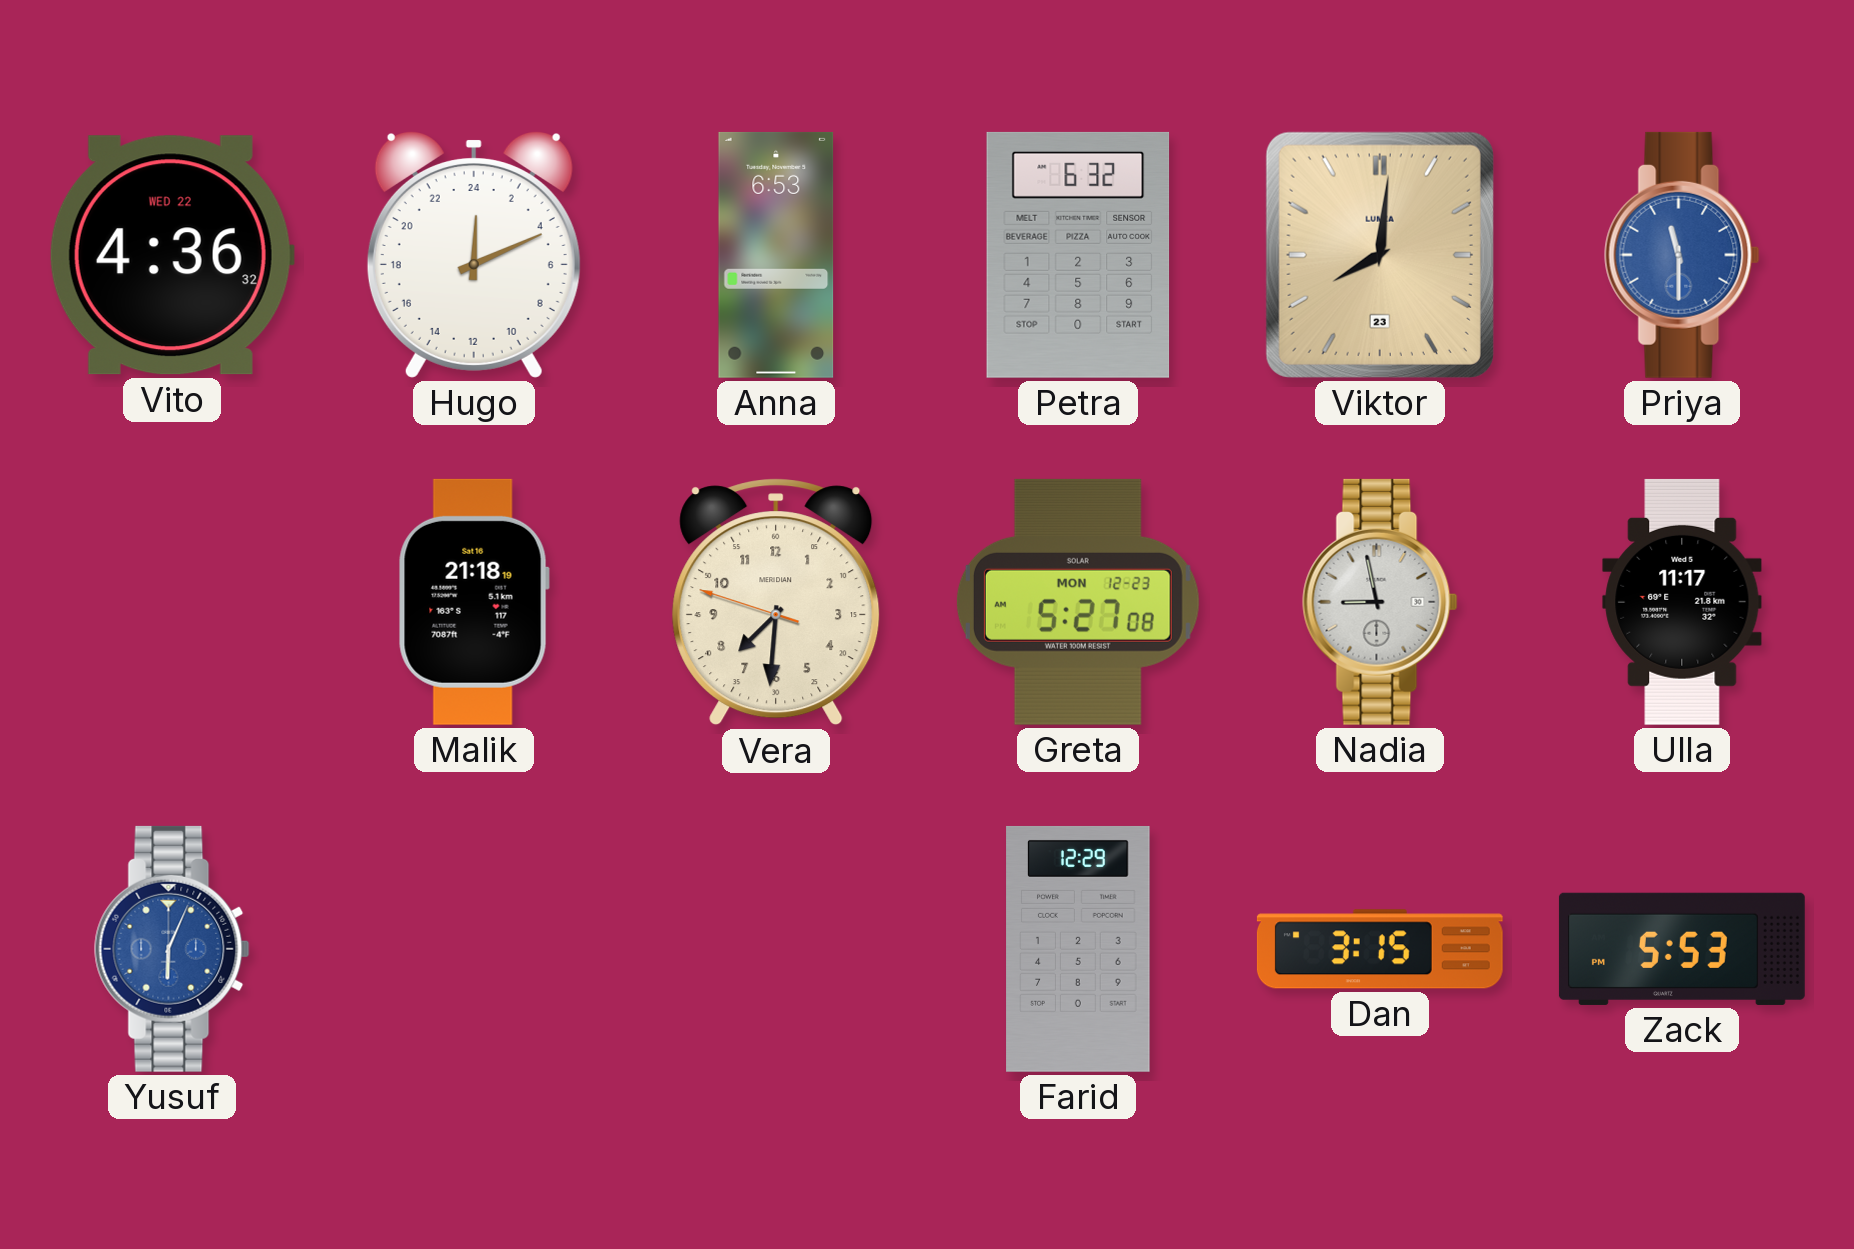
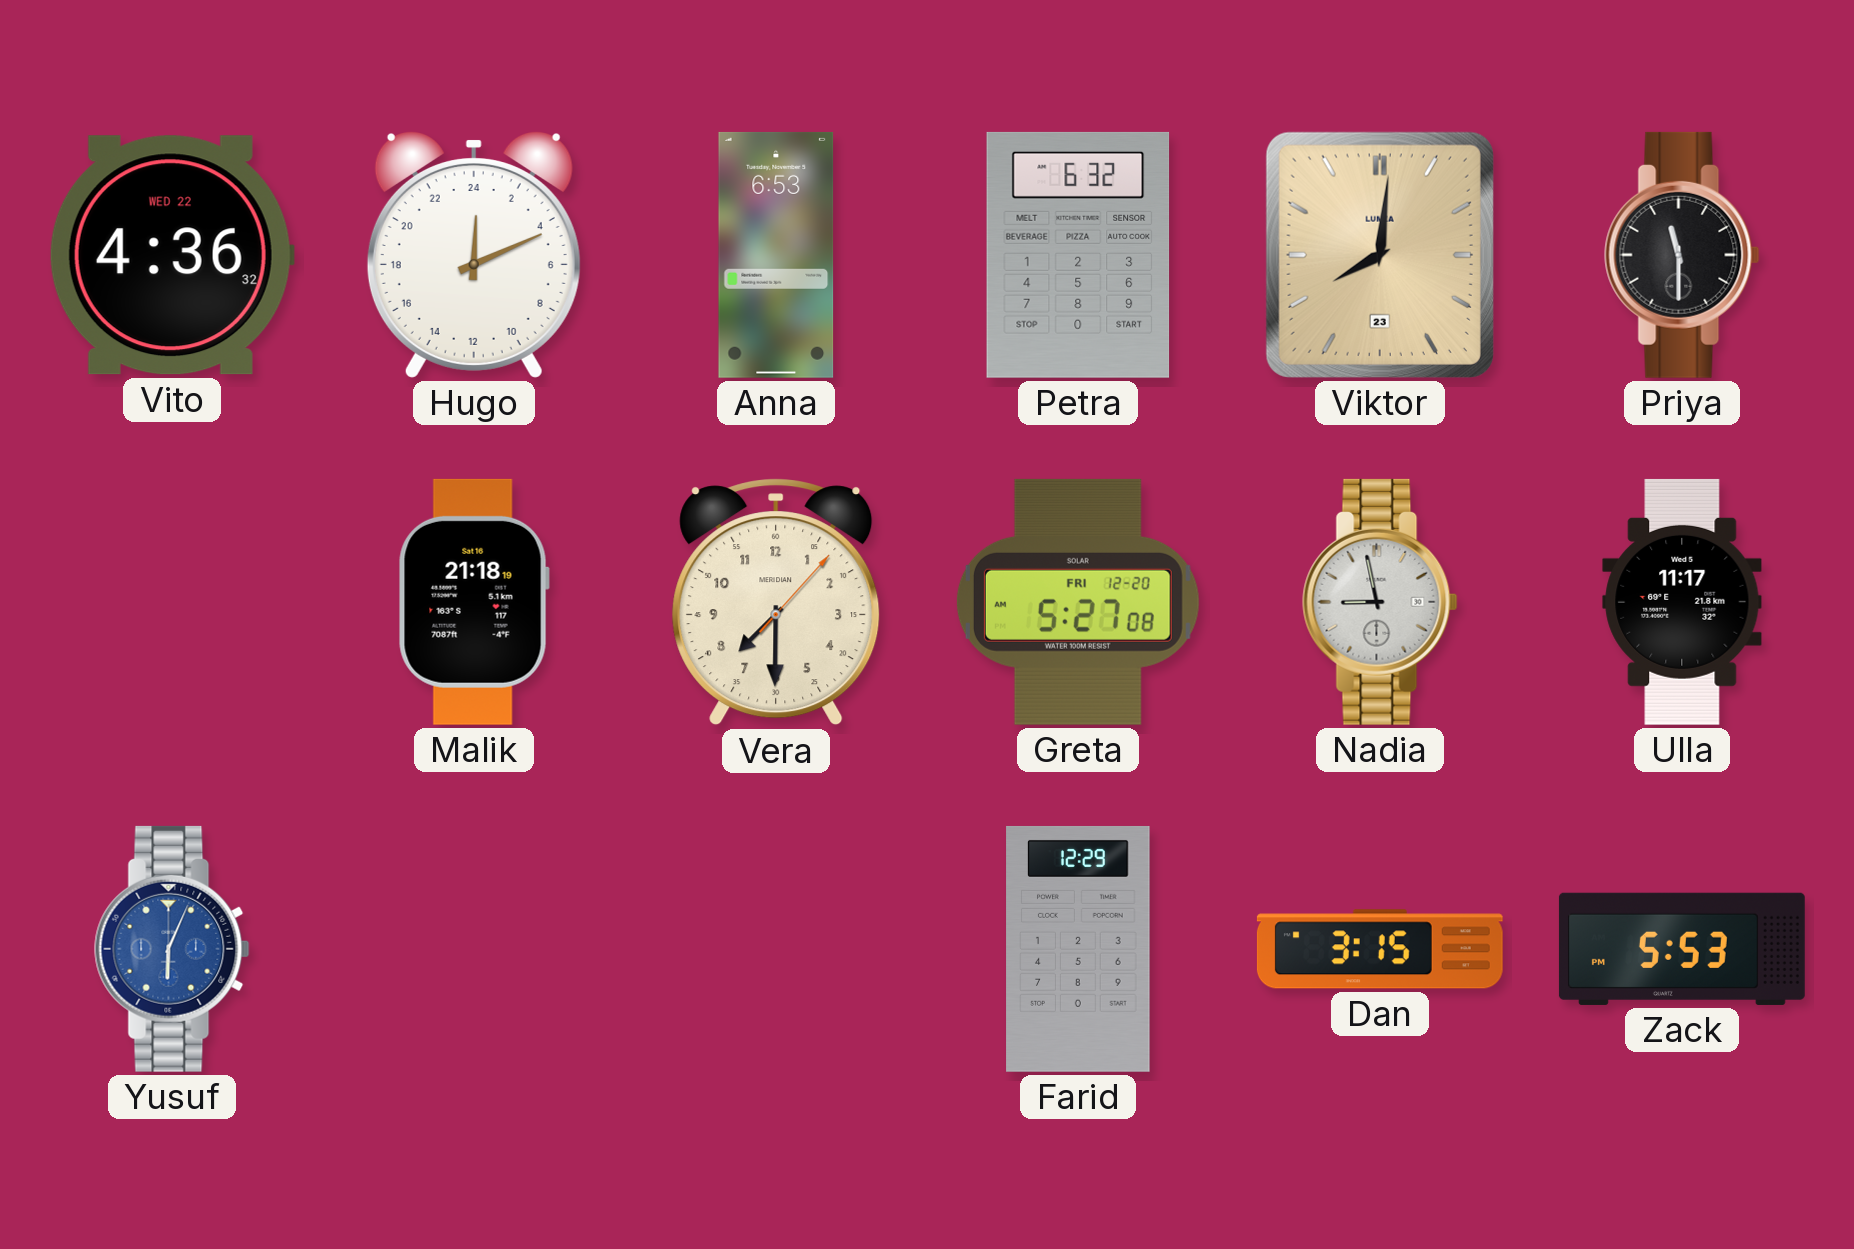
Priya dial: blue -> black (1682, 255)
Vera: 7:30:48 -> 7:30:07 (776, 602)
Greta date: MON 12-23 -> FRI 12-20 (1078, 602)
